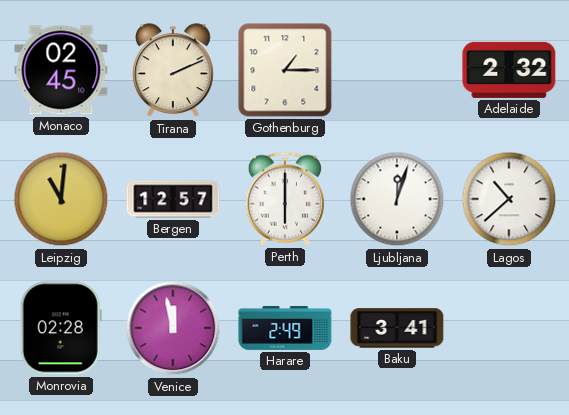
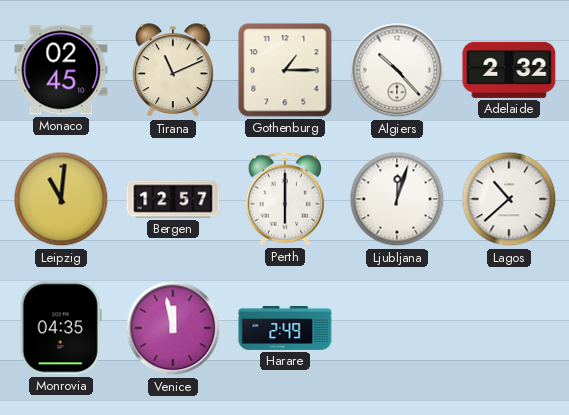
Tirana: 2:11 -> 11:11 (174, 71)
Algiers: none -> 10:23 (397, 70)
Monrovia: 02:28 -> 04:35 (61, 328)
Baku: 3:41 -> none (397, 328)
